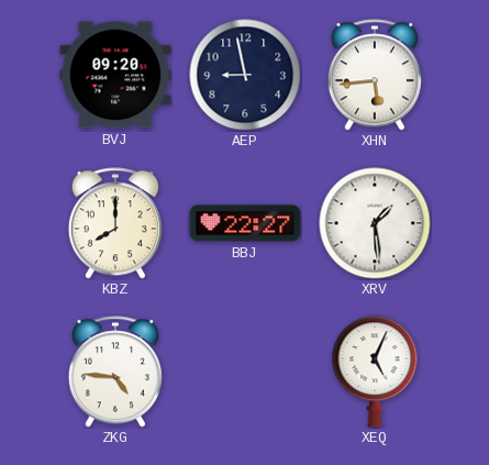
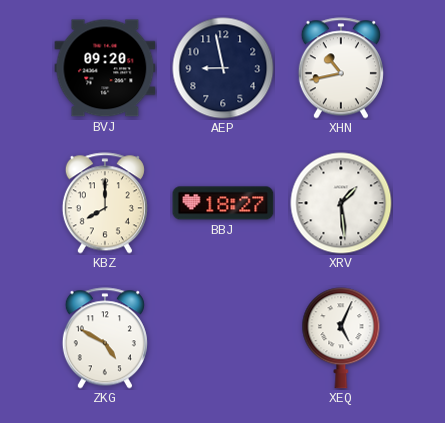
XHN: 5:44 -> 10:43 (341, 68)
BBJ: 22:27 -> 18:27 (223, 203)
ZKG: 4:46 -> 4:50 (105, 338)
